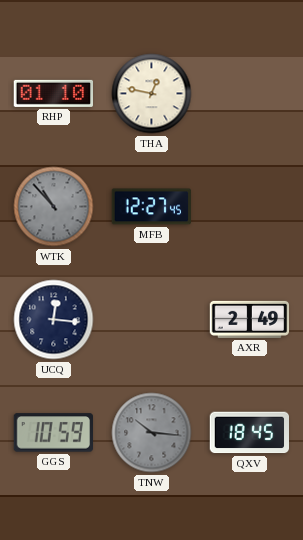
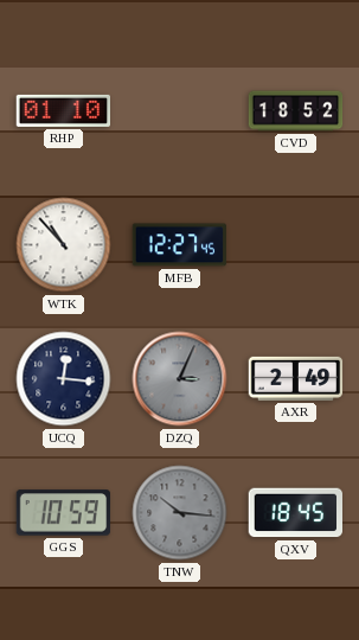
THA: 12:47 -> none (152, 94)
CVD: none -> 18:52 (296, 111)
WTK dial: grey -> white (64, 245)
DZQ: none -> 3:04 (180, 379)
